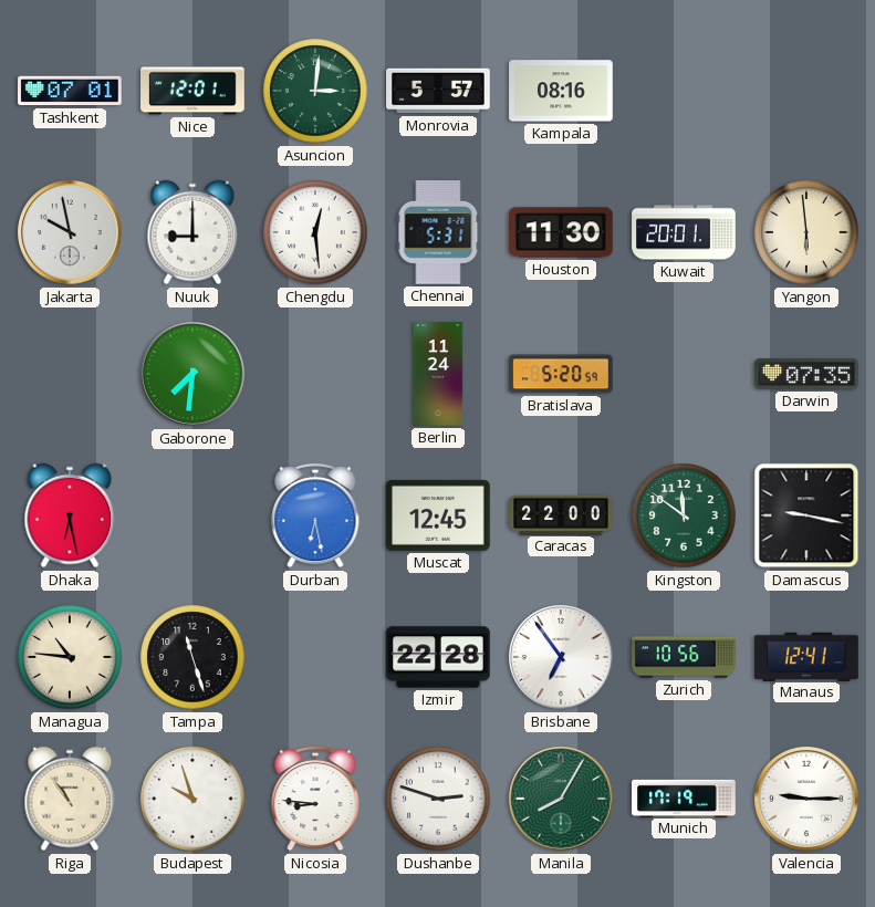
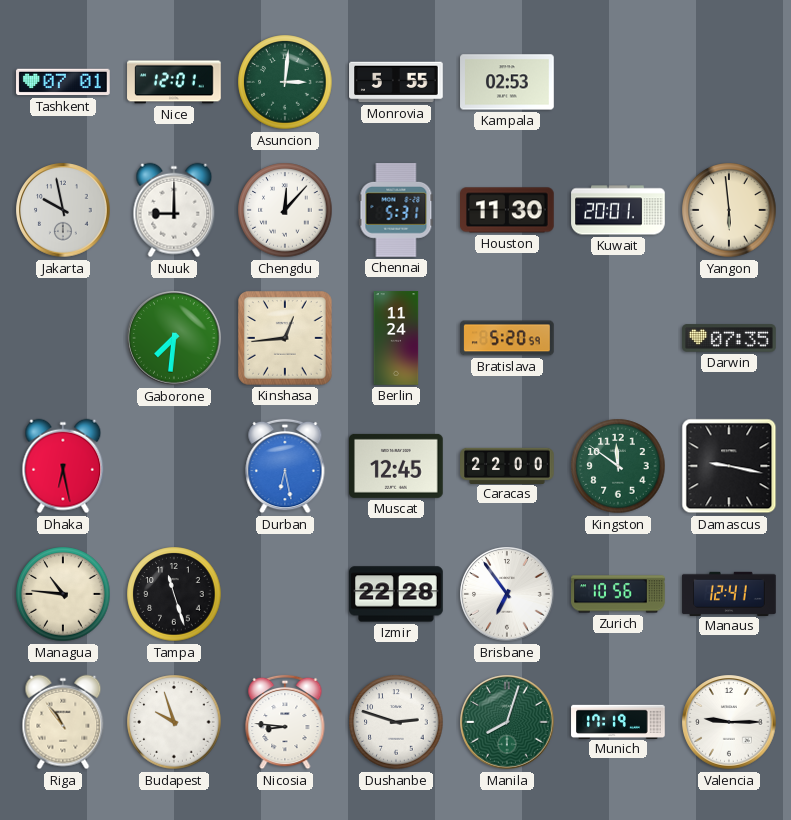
Monrovia: 5:57 -> 5:55 (396, 82)
Kampala: 08:16 -> 02:53 (507, 82)
Chengdu: 12:29 -> 12:07 (285, 210)
Kinshasa: none -> 12:44 (286, 339)
Manila: 8:05 -> 8:03 (507, 722)
